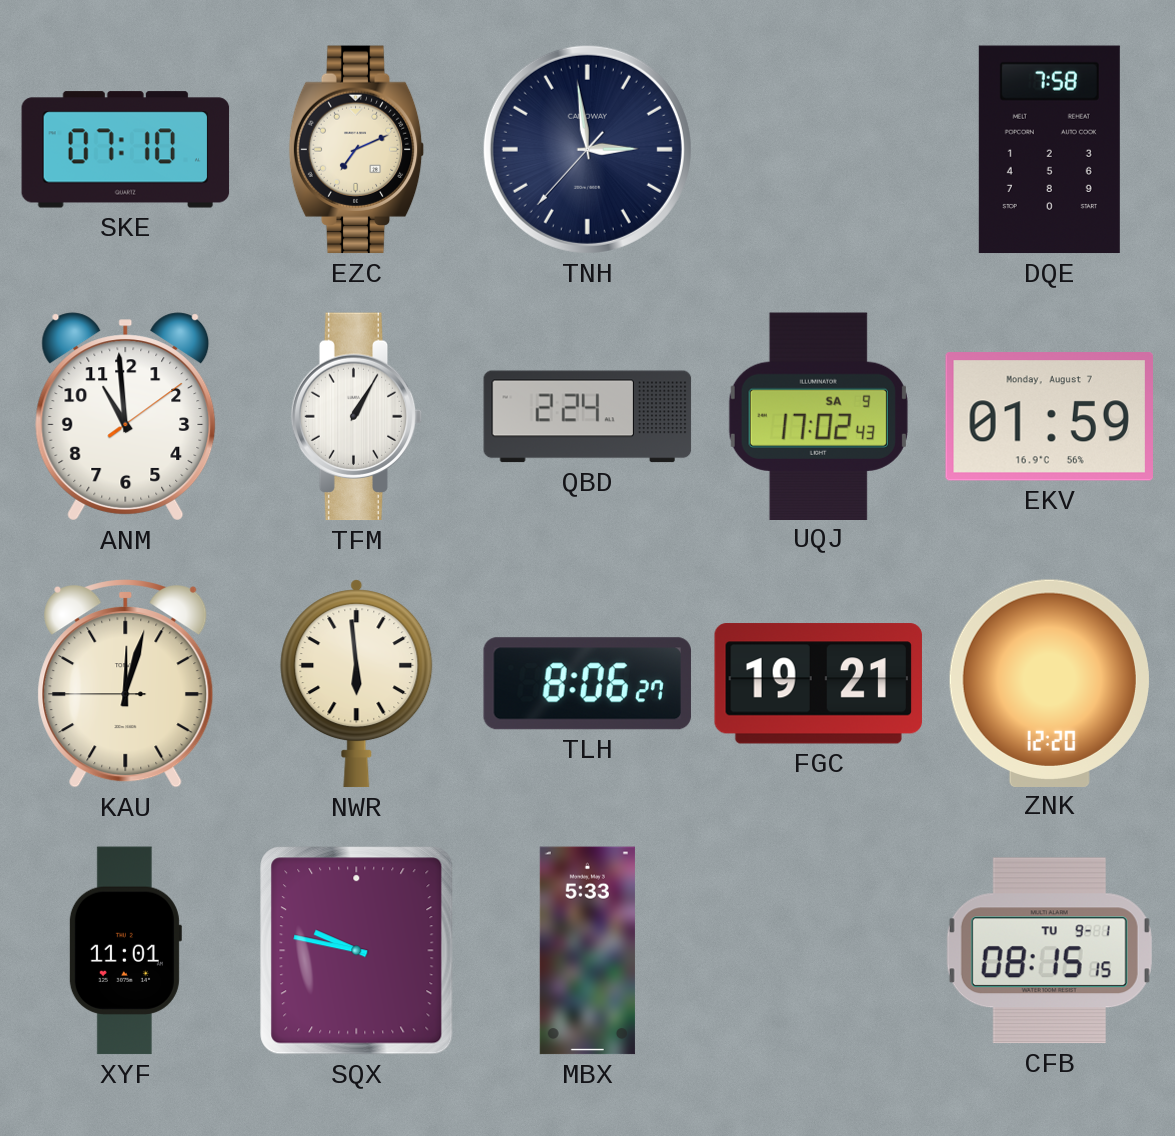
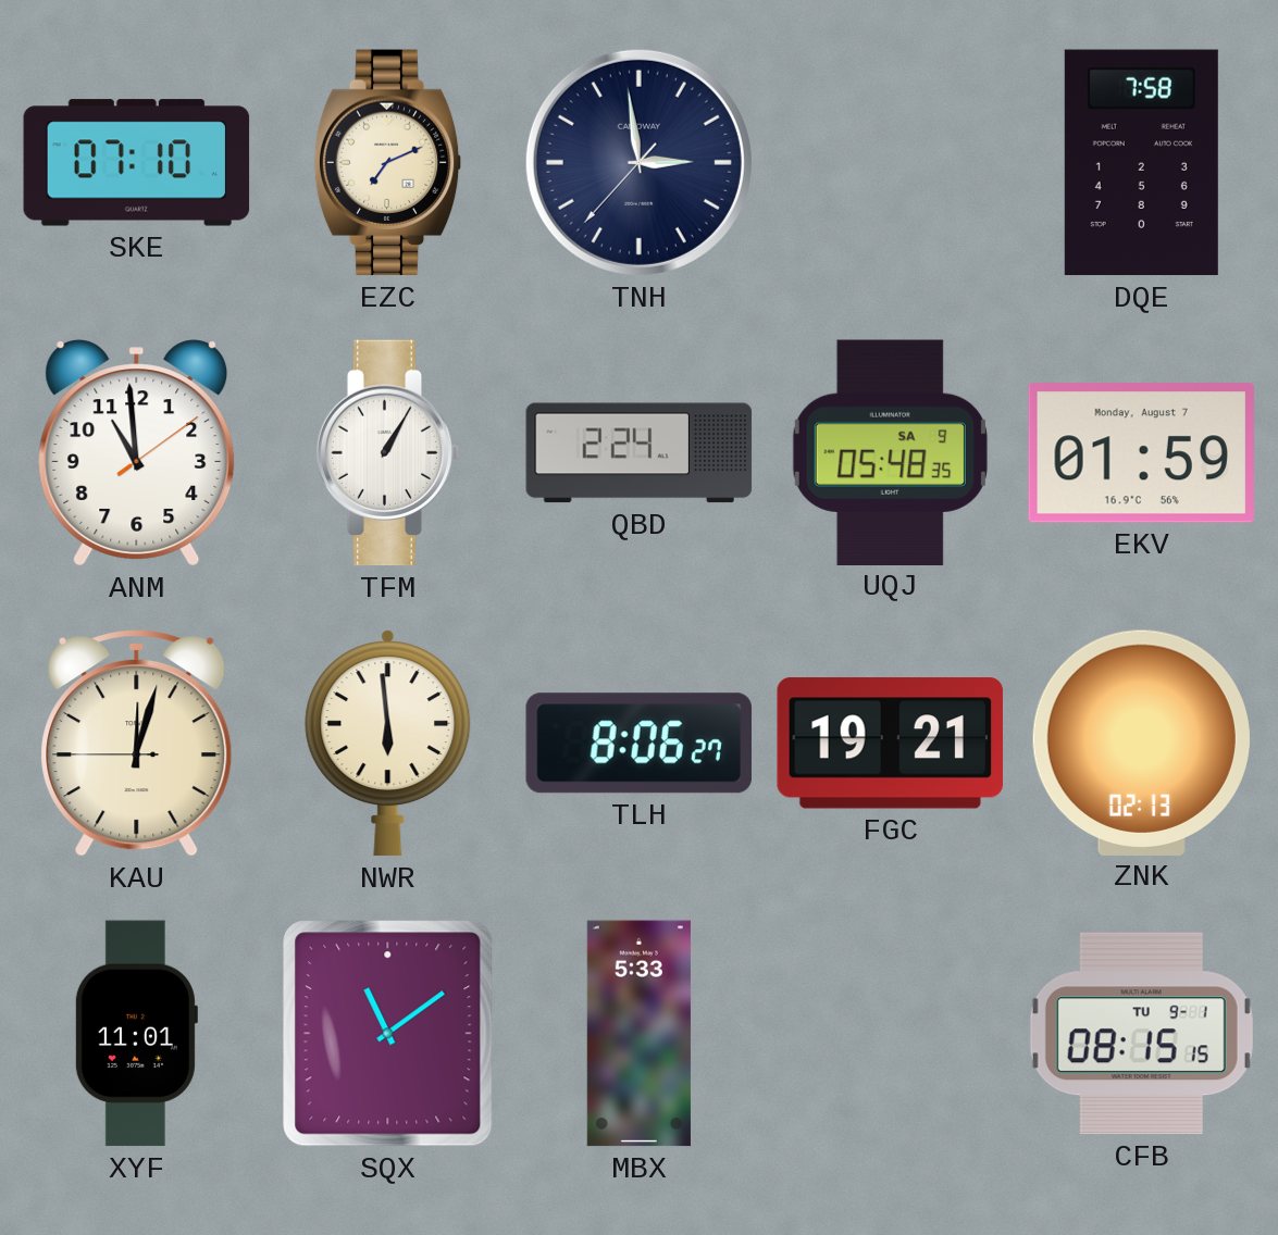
UQJ: 17:02 -> 05:48 (890, 452)
ZNK: 12:20 -> 02:13 (1141, 743)
SQX: 9:47 -> 11:09 (388, 1034)
